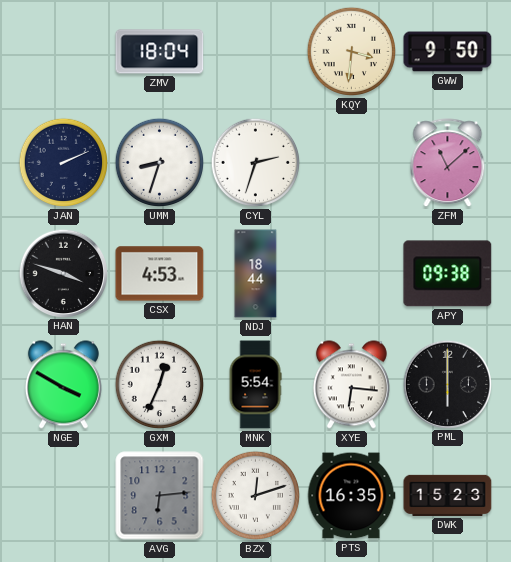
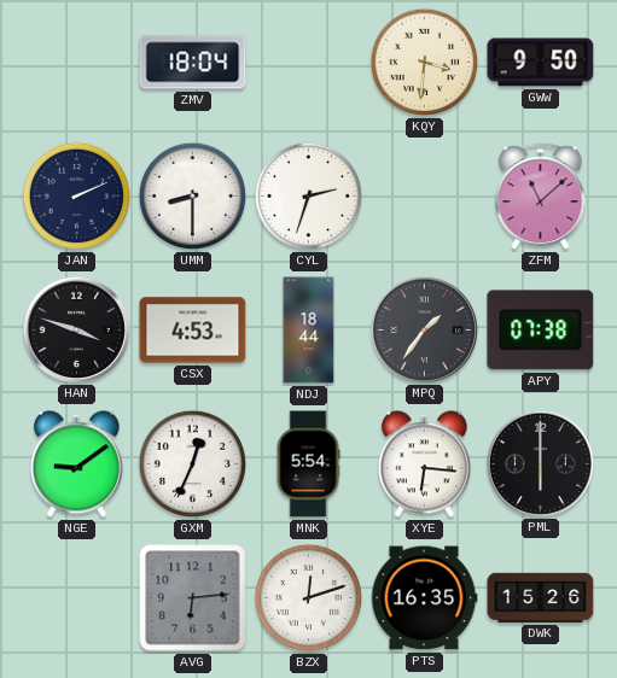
UMM: 8:33 -> 8:30 (193, 197)
MPQ: none -> 1:36 (424, 329)
APY: 09:38 -> 07:38 (541, 331)
NGE: 3:50 -> 9:09 (76, 464)
DWK: 15:23 -> 15:26 (541, 597)
